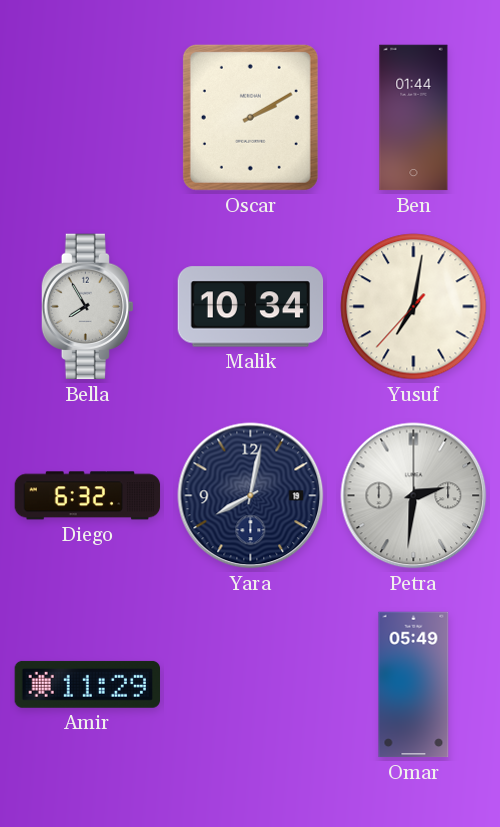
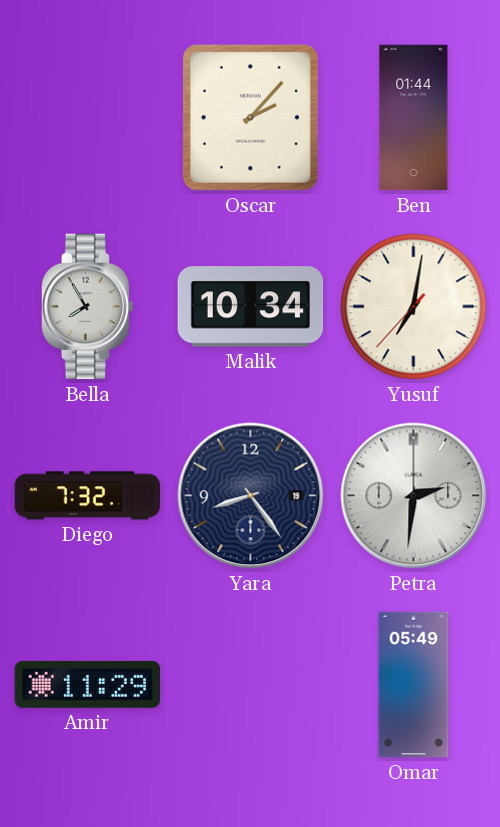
Oscar: 2:10 -> 2:07 (250, 117)
Diego: 6:32 -> 7:32 (88, 496)
Yara: 8:02 -> 8:24 (251, 496)
